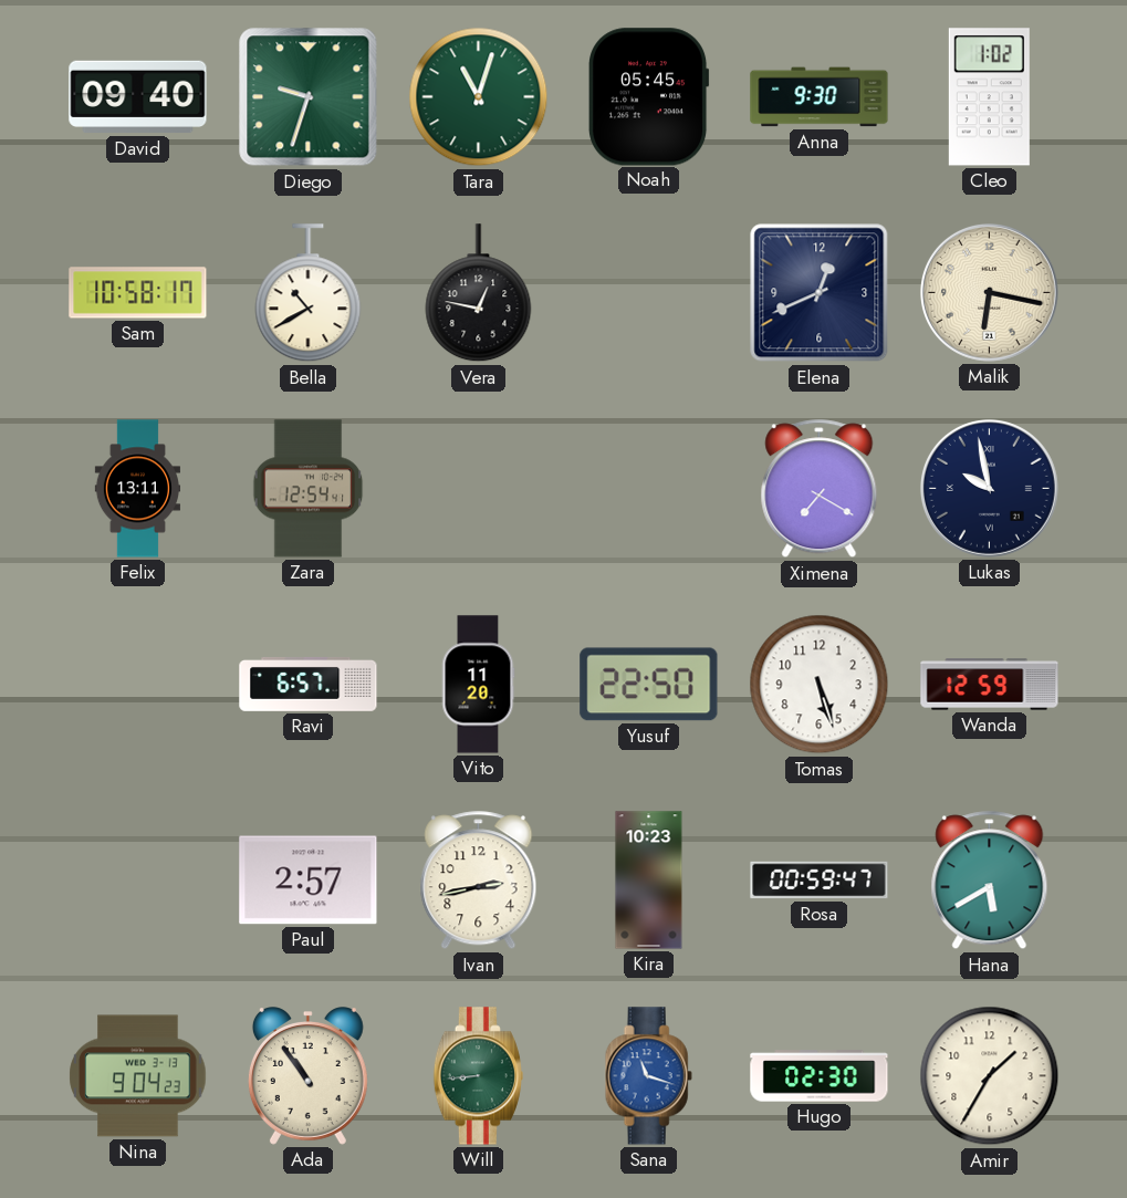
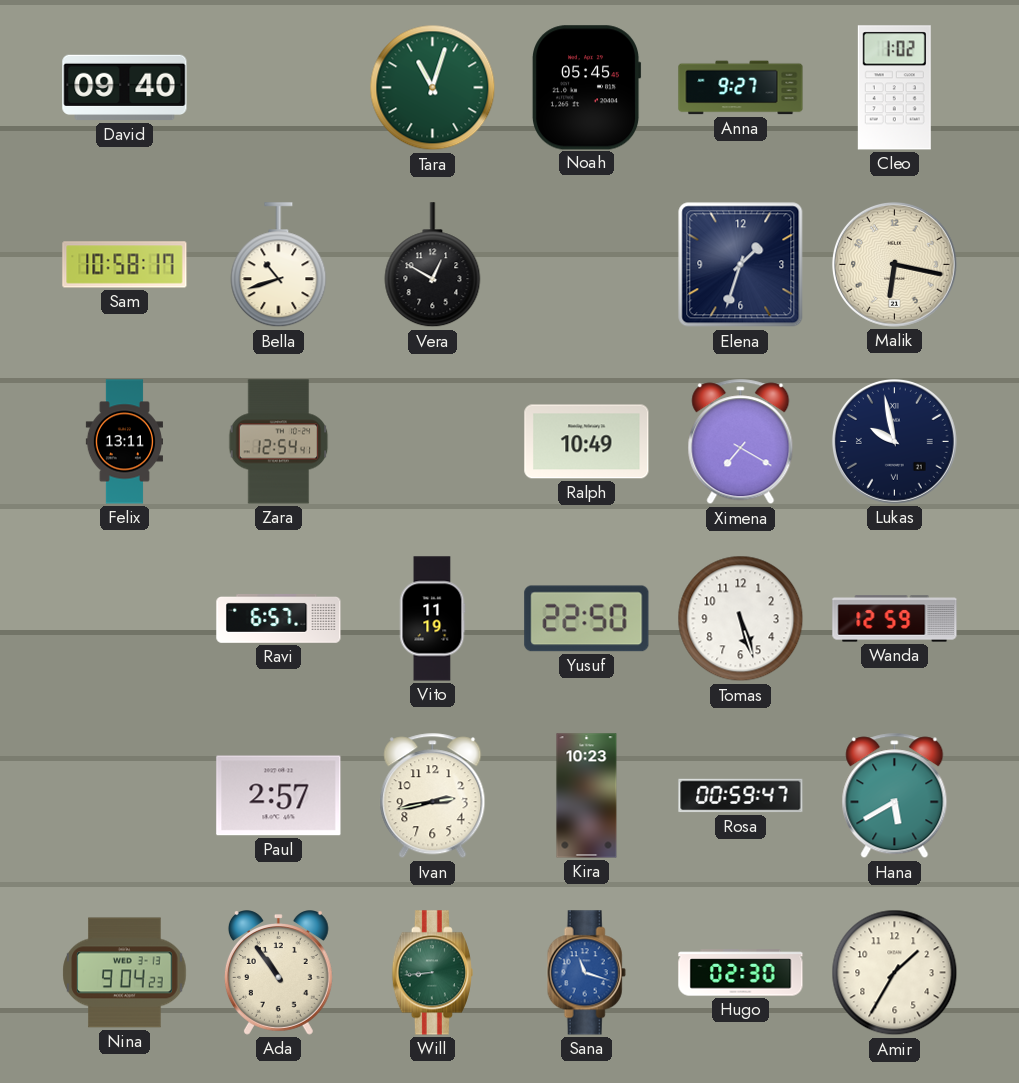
Diego: 9:33 -> none (309, 97)
Anna: 9:30 -> 9:27 (741, 88)
Bella: 10:40 -> 10:42 (279, 265)
Vera: 12:47 -> 12:50 (433, 265)
Elena: 12:41 -> 1:33 (741, 265)
Ralph: none -> 10:49 (587, 442)
Vito: 11:20 -> 11:19 (433, 619)
